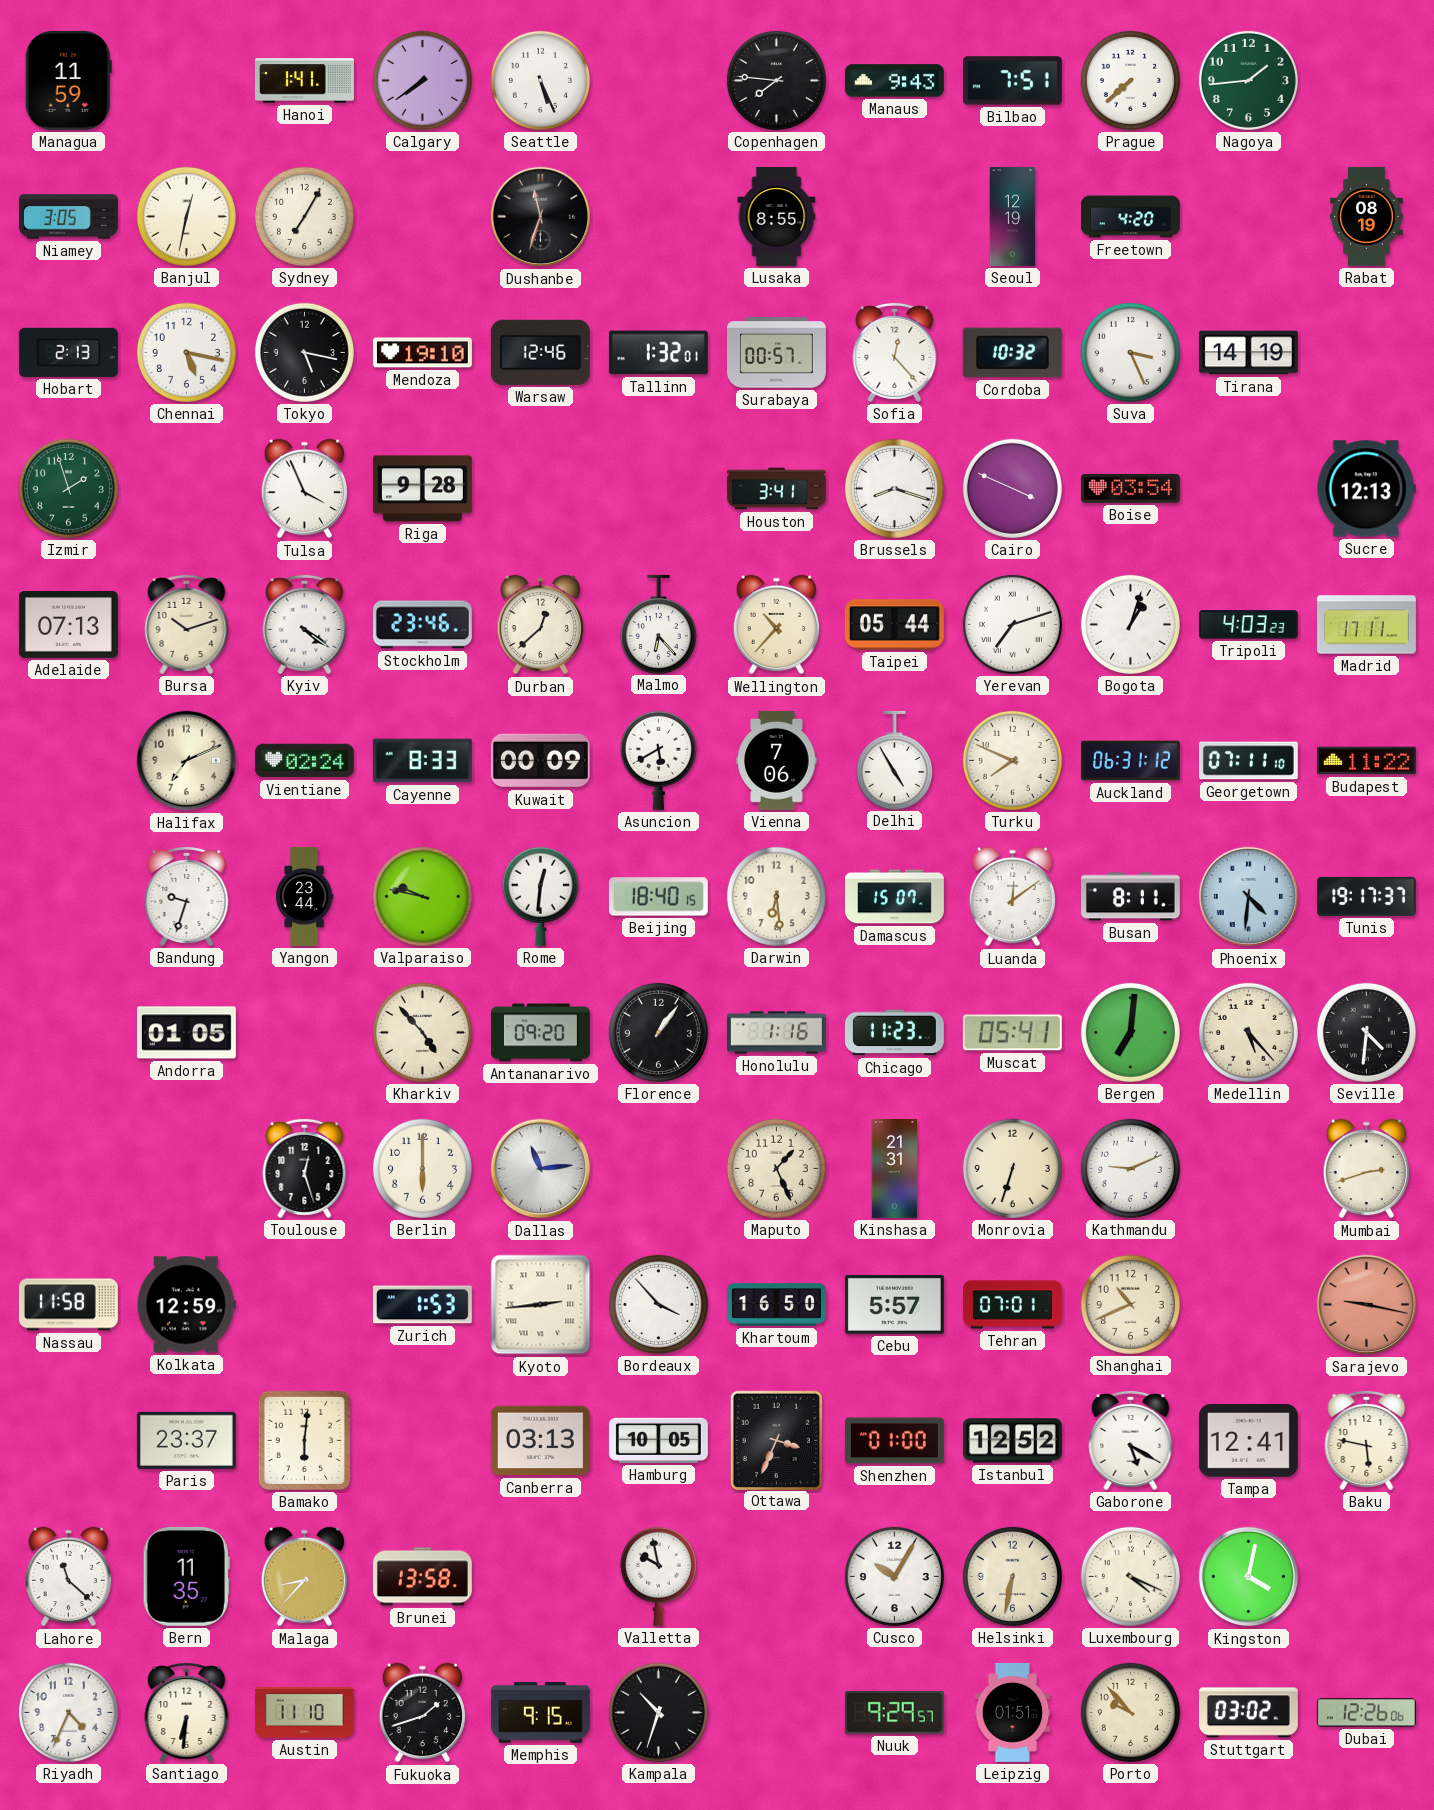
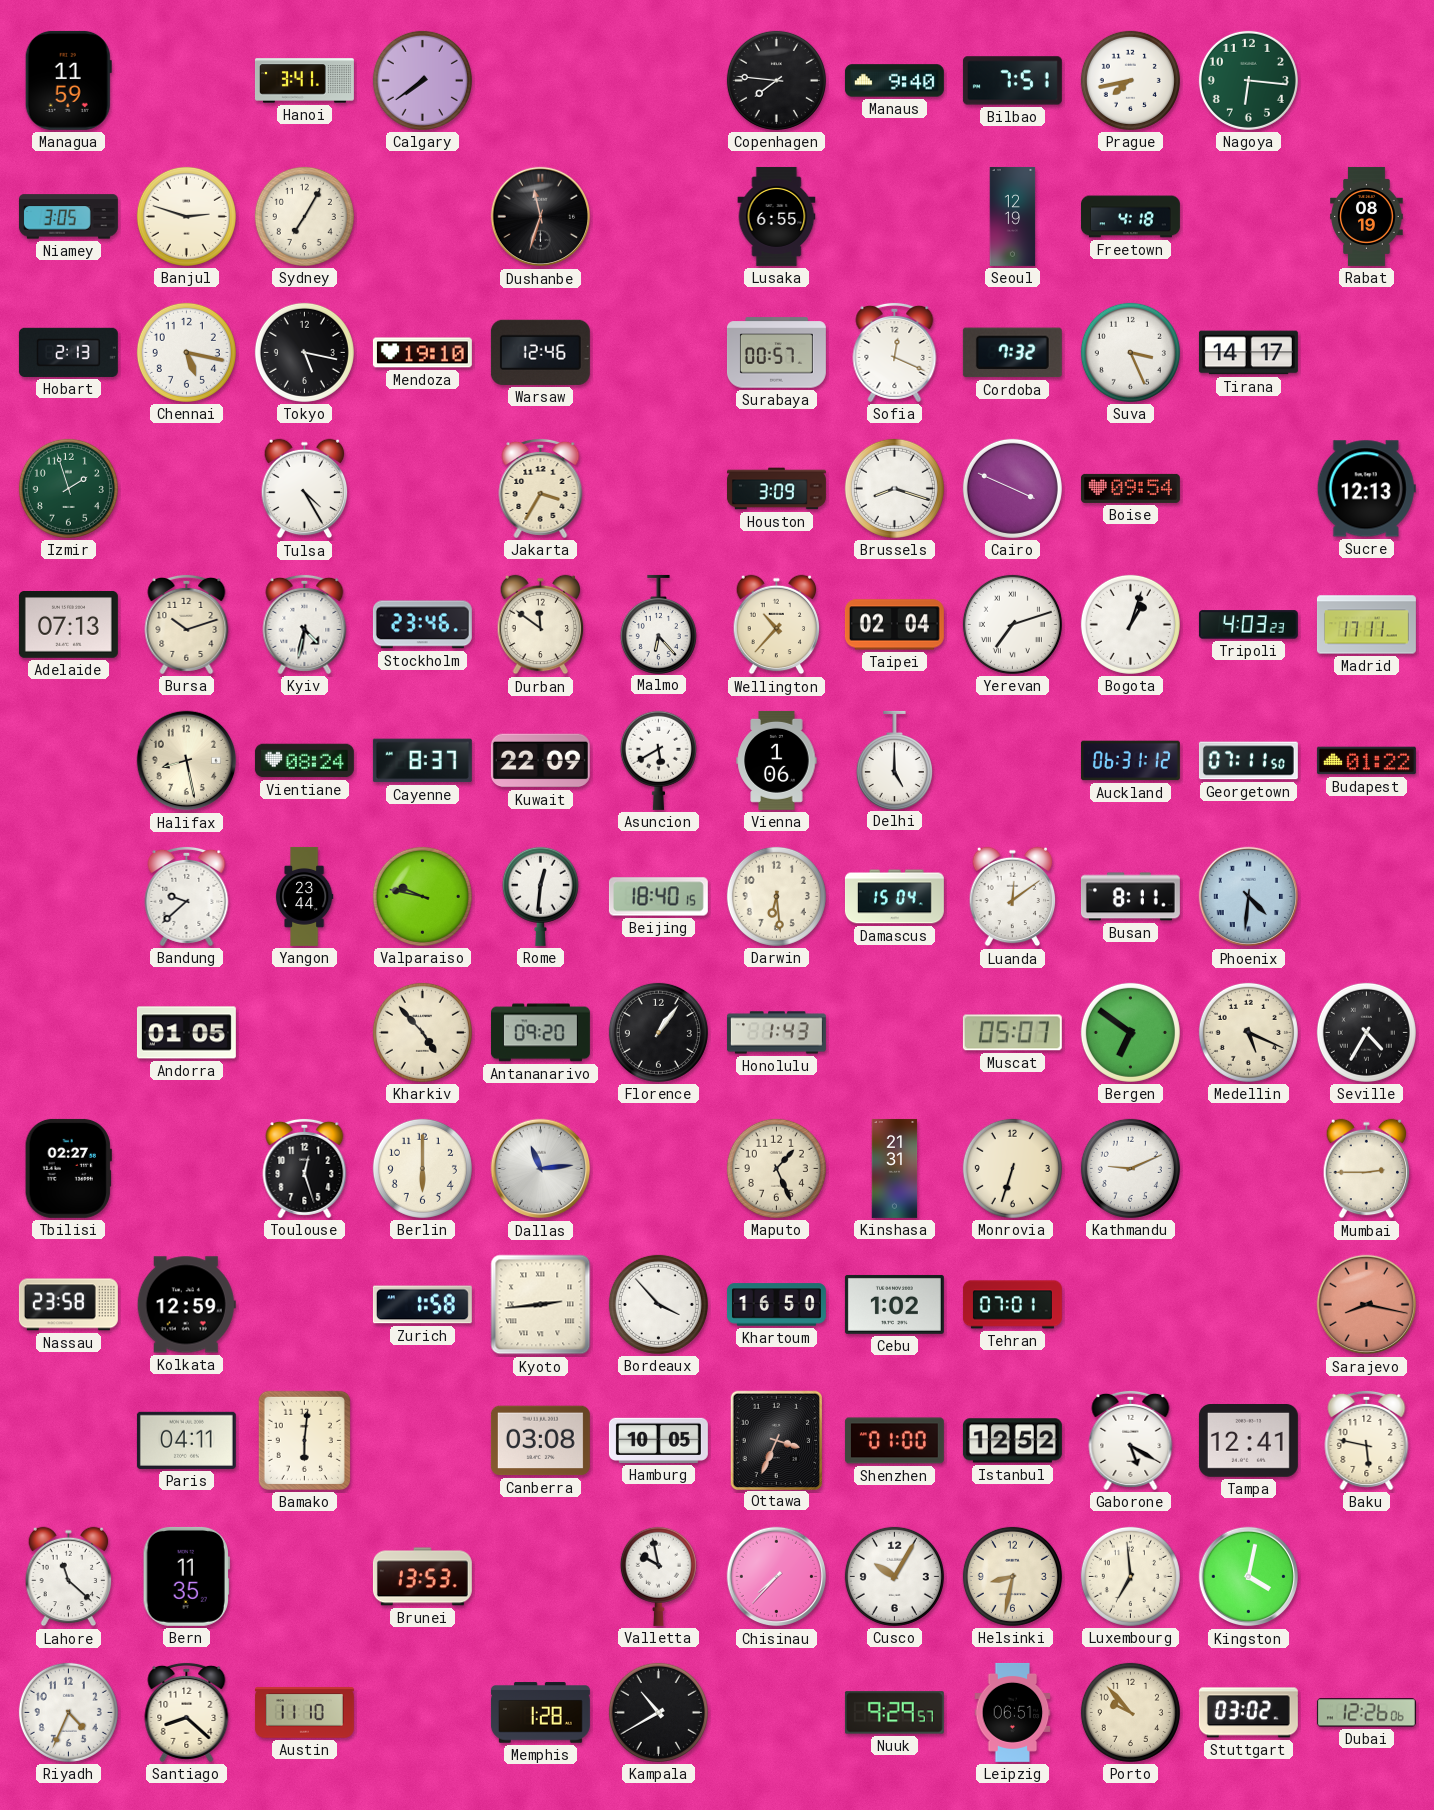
Hanoi: 1:41 -> 3:41 (304, 81)
Seattle: 5:26 -> none (540, 80)
Manaus: 9:43 -> 9:40 (894, 81)
Prague: 7:38 -> 7:43 (1130, 80)
Nagoya: 1:44 -> 6:16 (1248, 80)
Banjul: 12:32 -> 2:48 (186, 216)
Lusaka: 8:55 -> 6:55 (777, 216)
Freetown: 4:20 -> 4:18 (1130, 217)
Tallinn: 1:32 -> none (658, 353)
Sofia: 12:23 -> 12:19 (895, 352)
Cordoba: 10:32 -> 7:32 (1012, 353)
Tirana: 14:19 -> 14:17 (1248, 353)
Tulsa: 3:56 -> 4:25 (305, 489)
Riga: 9:28 -> none (422, 489)
Jakarta: none -> 3:35 (541, 488)
Houston: 3:41 -> 3:09 (776, 489)
Boise: 03:54 -> 09:54 (1130, 488)
Kyiv: 4:21 -> 4:32 (305, 624)
Durban: 12:38 -> 11:51 (541, 625)
Taipei: 05:44 -> 02:04 (894, 625)
Halifax: 7:11 -> 8:28 (187, 761)
Vientiane: 02:24 -> 08:24 (304, 761)
Cayenne: 8:33 -> 8:37 (422, 761)
Kuwait: 00:09 -> 22:09 (540, 761)
Vienna: 7:06 -> 1:06 (777, 760)
Delhi: 4:55 -> 5:00 (894, 760)
Turku: 7:49 -> none (1012, 760)
Georgetown: 07:11:10 -> 07:11:50 (1248, 761)
Budapest: 11:22 -> 01:22 (1366, 761)
Bandung: 9:33 -> 9:38 (187, 896)
Damascus: 15:07 -> 15:04 (894, 897)
Tunis: 19:17 -> none (1366, 896)
Honolulu: 1:16 -> 1:43 (776, 1033)
Chicago: 11:23 -> none (894, 1033)
Muscat: 05:41 -> 05:07 (1012, 1033)
Bergen: 7:01 -> 6:51 (1130, 1032)
Medellin: 5:23 -> 5:19 (1248, 1032)
Seville: 4:31 -> 4:35 (1366, 1032)
Tbilisi: none -> 02:27 (68, 1168)
Mumbai: 2:42 -> 2:45 (1367, 1169)
Nassau: 11:58 -> 23:58 (68, 1305)
Zurich: 1:53 -> 1:58 (422, 1305)
Cebu: 5:57 -> 1:02 (894, 1304)
Shanghai: 10:41 -> none (1130, 1304)
Sarajevo: 9:17 -> 8:17 (1367, 1305)
Paris: 23:37 -> 04:11 (186, 1440)
Canberra: 03:13 -> 03:08 (540, 1441)
Malaga: 8:37 -> none (305, 1577)
Brunei: 13:58 -> 13:53 (422, 1577)
Chisinau: none -> 7:37 (777, 1577)
Helsinki: 6:32 -> 8:32 (1012, 1576)
Luxembourg: 4:19 -> 6:59 (1130, 1576)
Santiago: 6:31 -> 8:22 (187, 1712)
Fukuoka: 1:42 -> none (423, 1713)
Memphis: 9:15 -> 1:28 (540, 1713)
Kampala: 10:33 -> 10:40 (658, 1712)
Leipzig: 01:51 -> 06:51 (1013, 1712)
